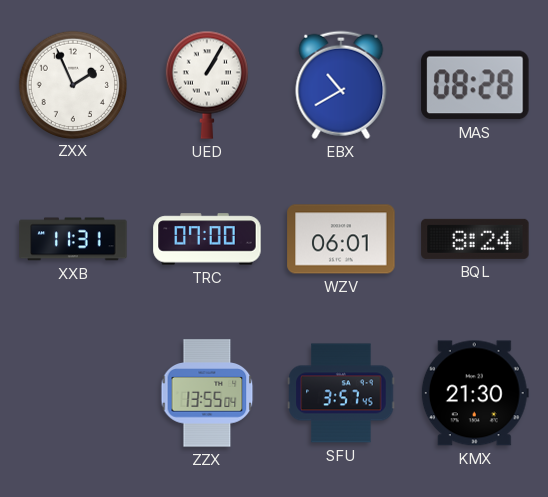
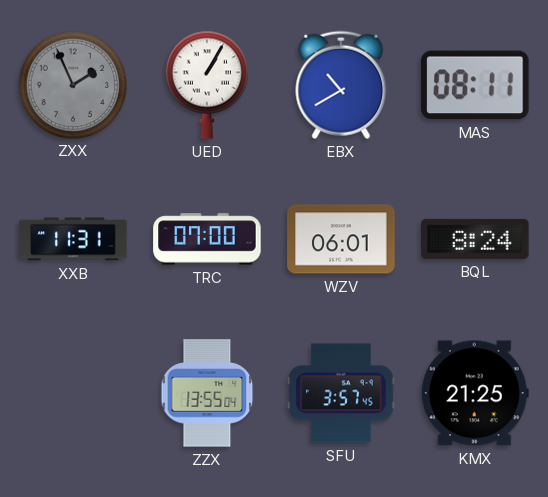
ZXX dial: white -> grey (72, 84)
MAS: 08:28 -> 08:11 (475, 85)
KMX: 21:30 -> 21:25 (475, 393)
